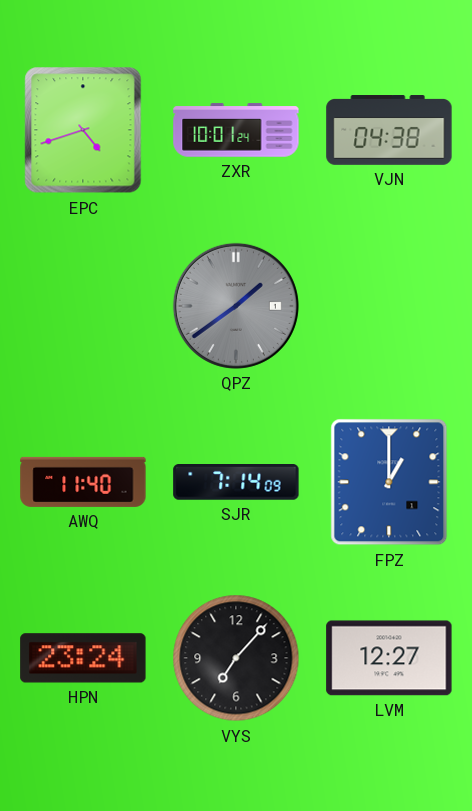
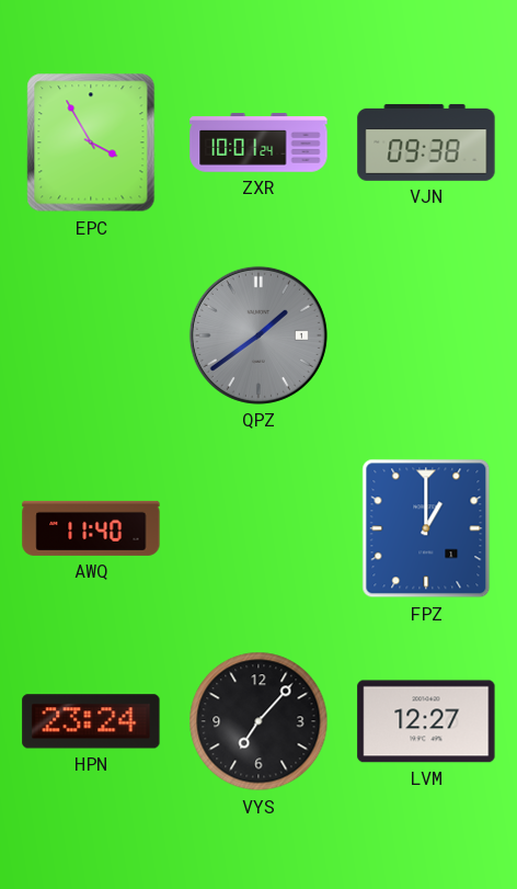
EPC: 4:42 -> 3:55 (91, 143)
VJN: 04:38 -> 09:38 (426, 144)
SJR: 7:14 -> none (236, 483)
